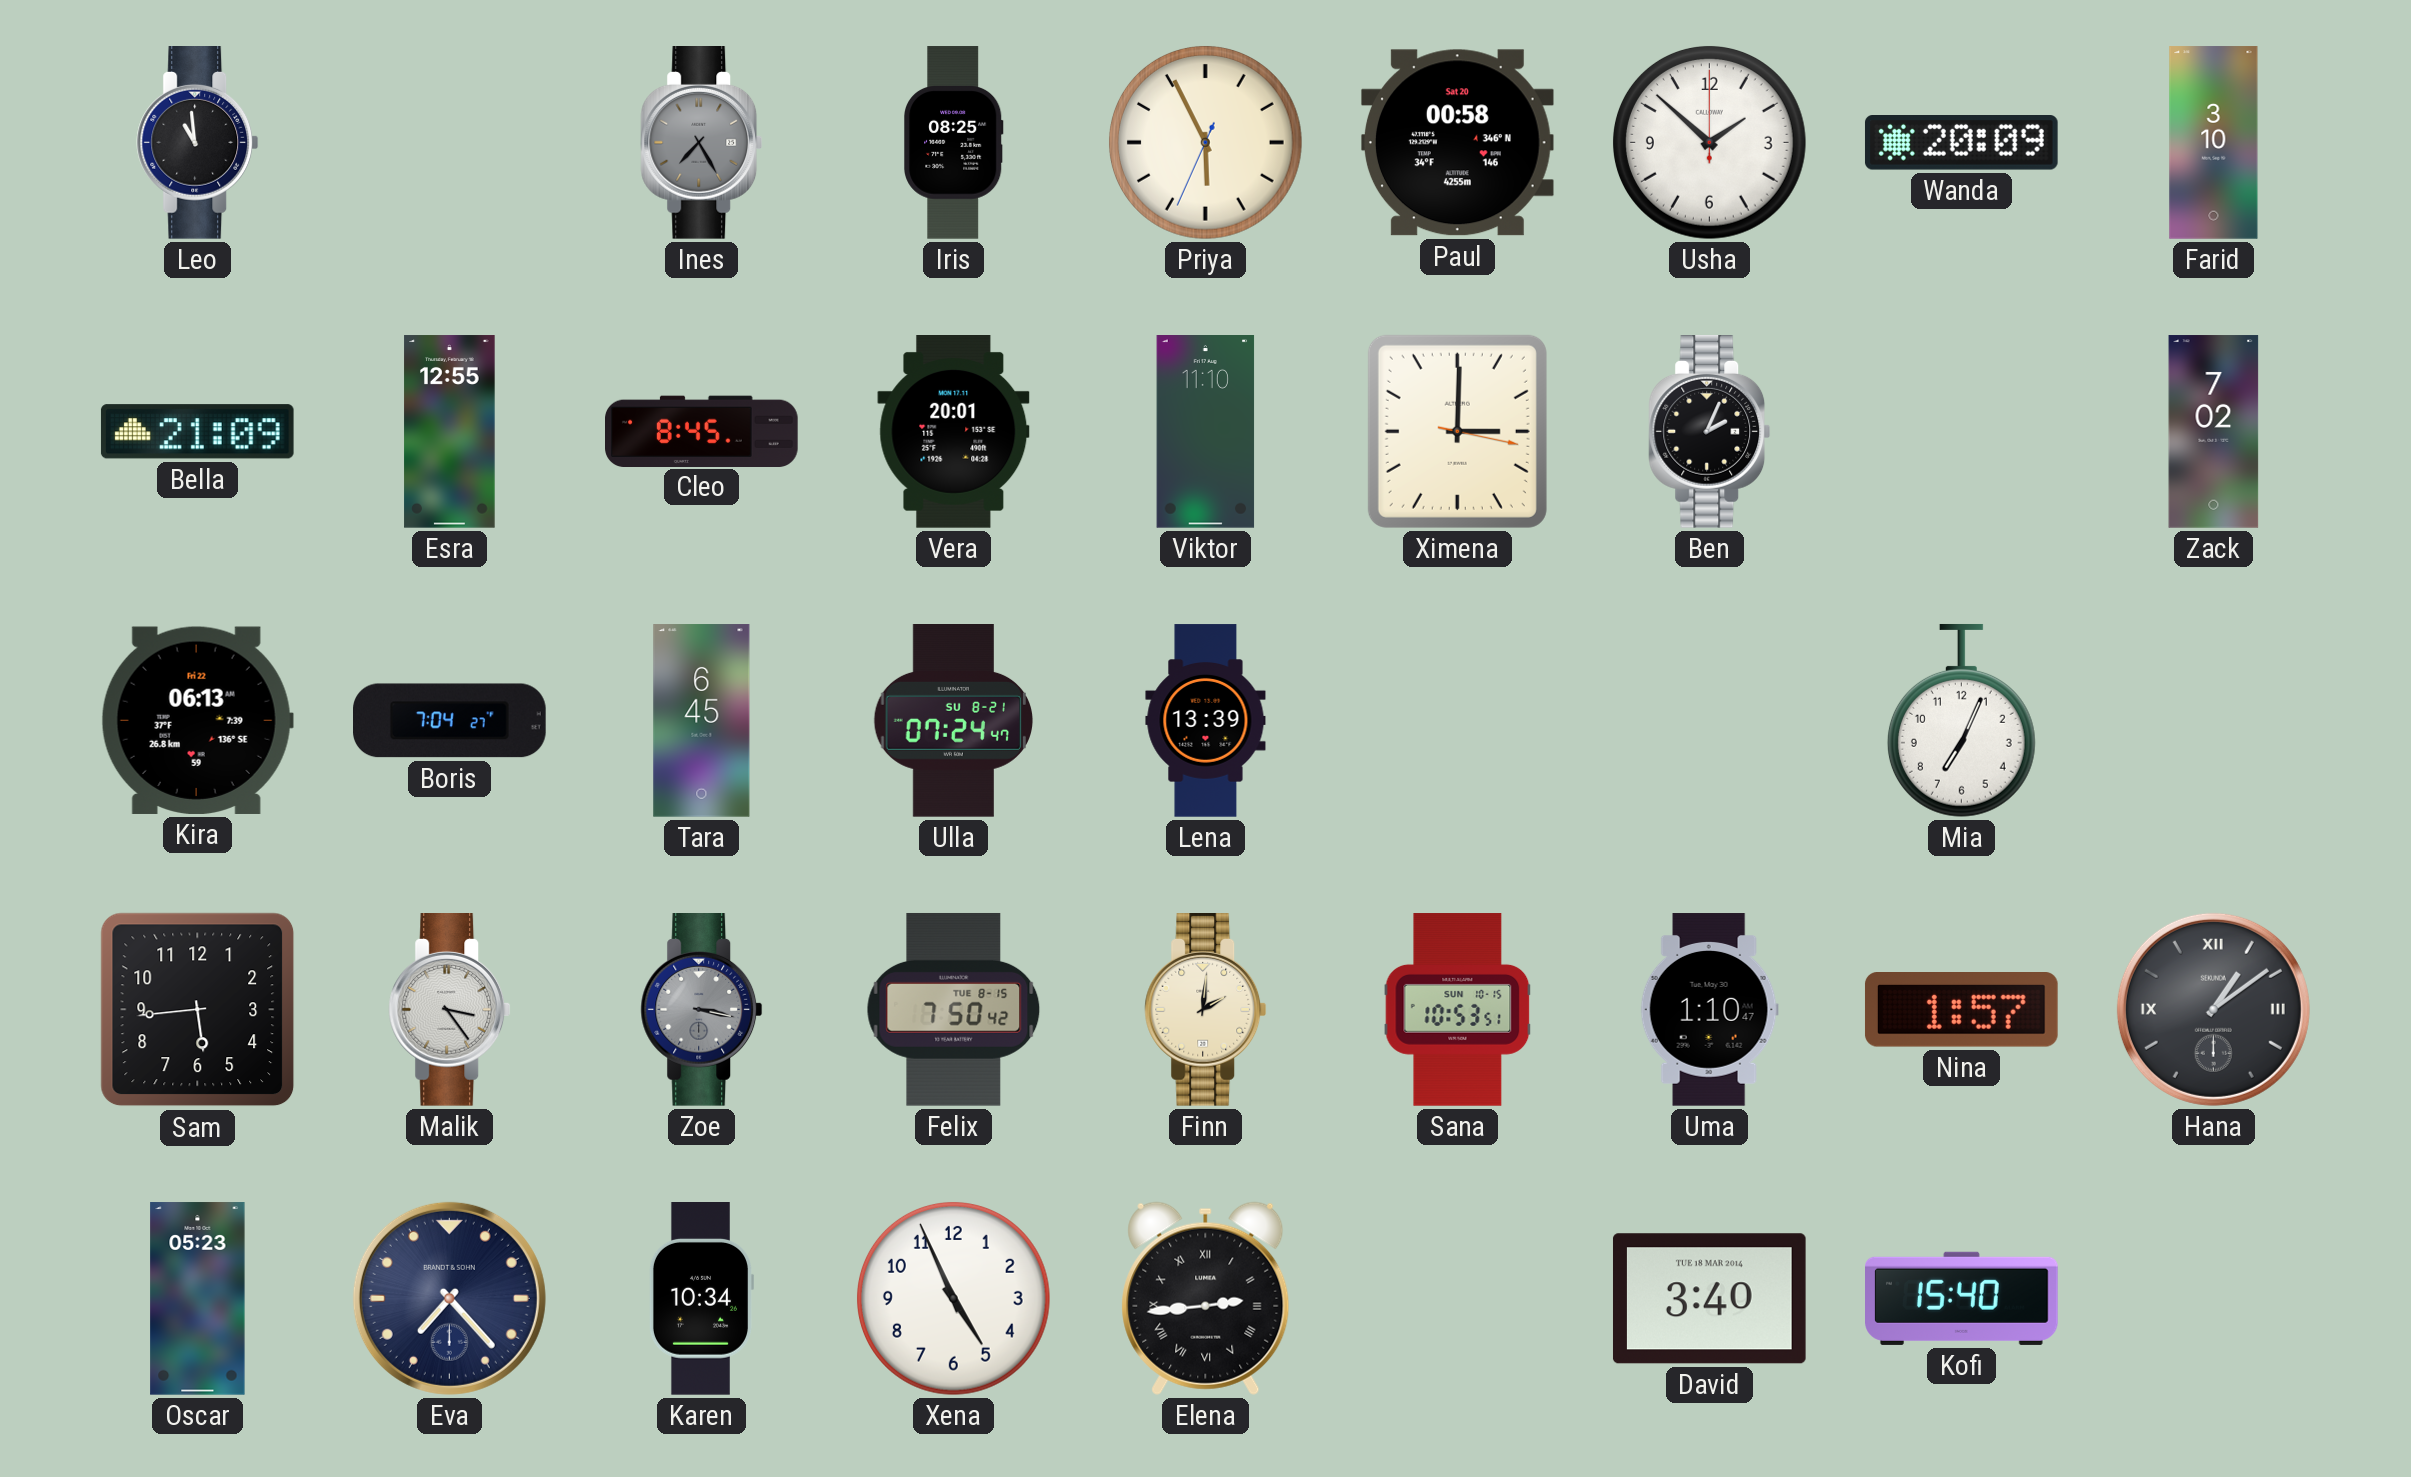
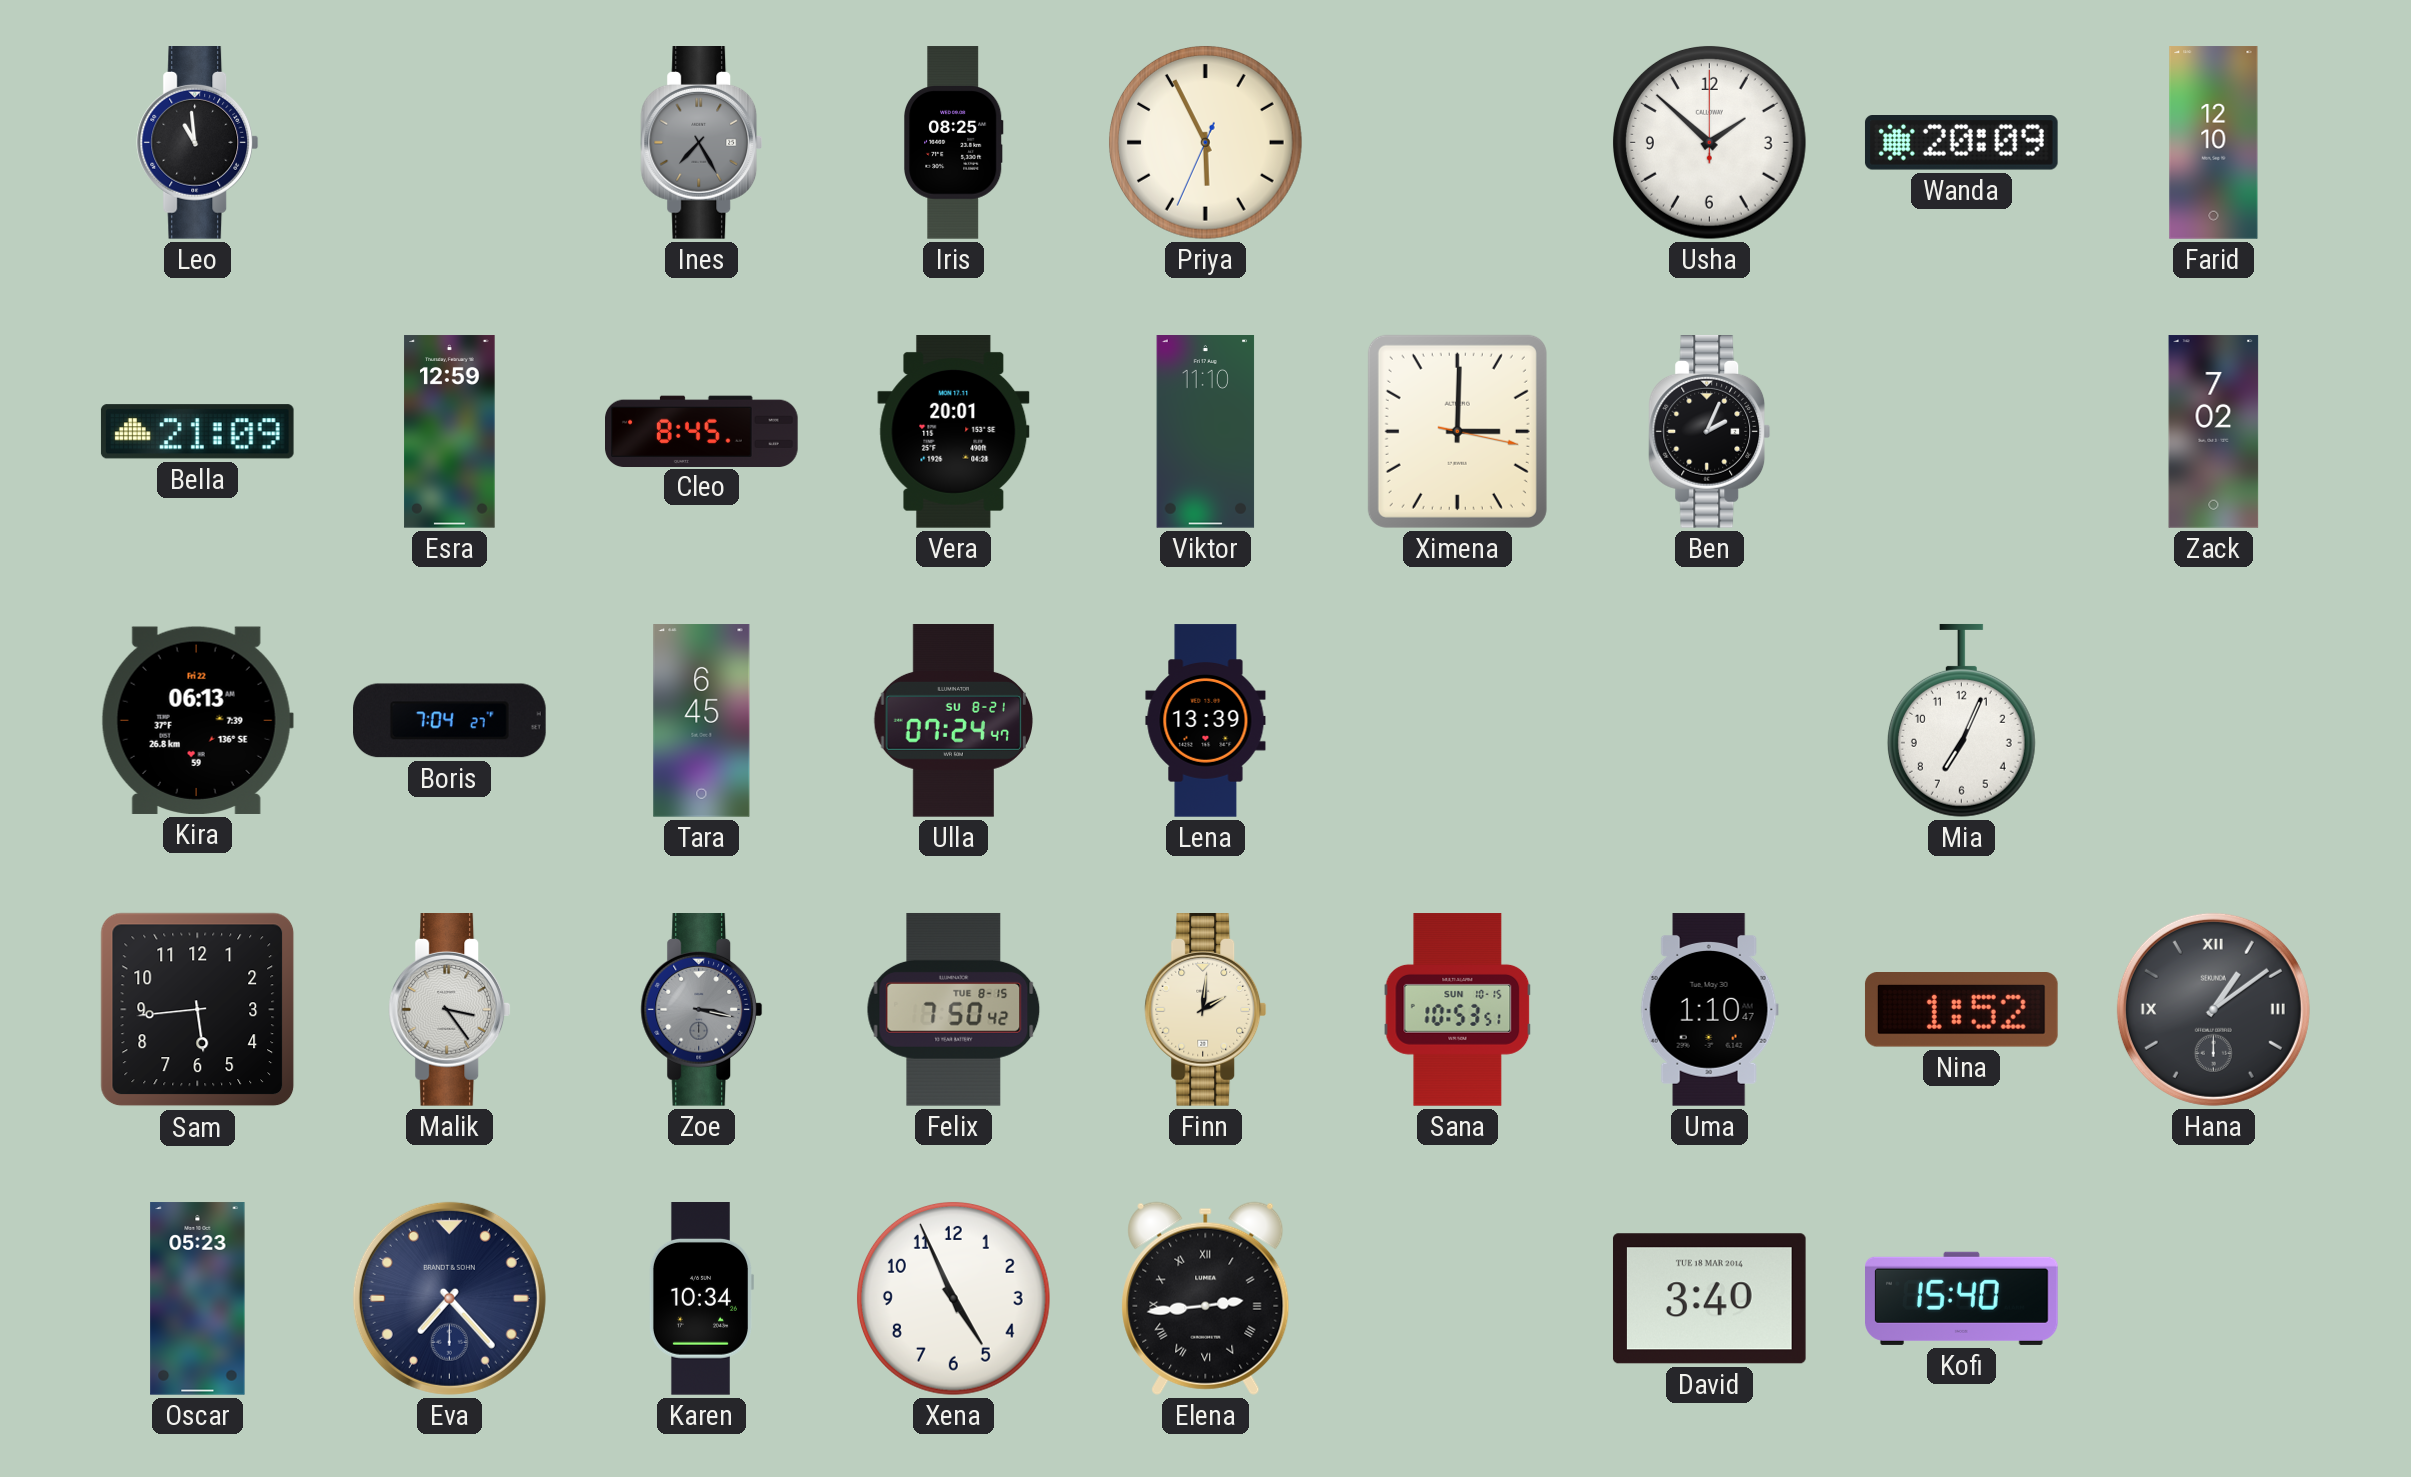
Paul: 00:58 -> none (1457, 143)
Farid: 3:10 -> 12:10 (2214, 143)
Esra: 12:55 -> 12:59 (450, 432)
Nina: 1:57 -> 1:52 (1961, 1010)
